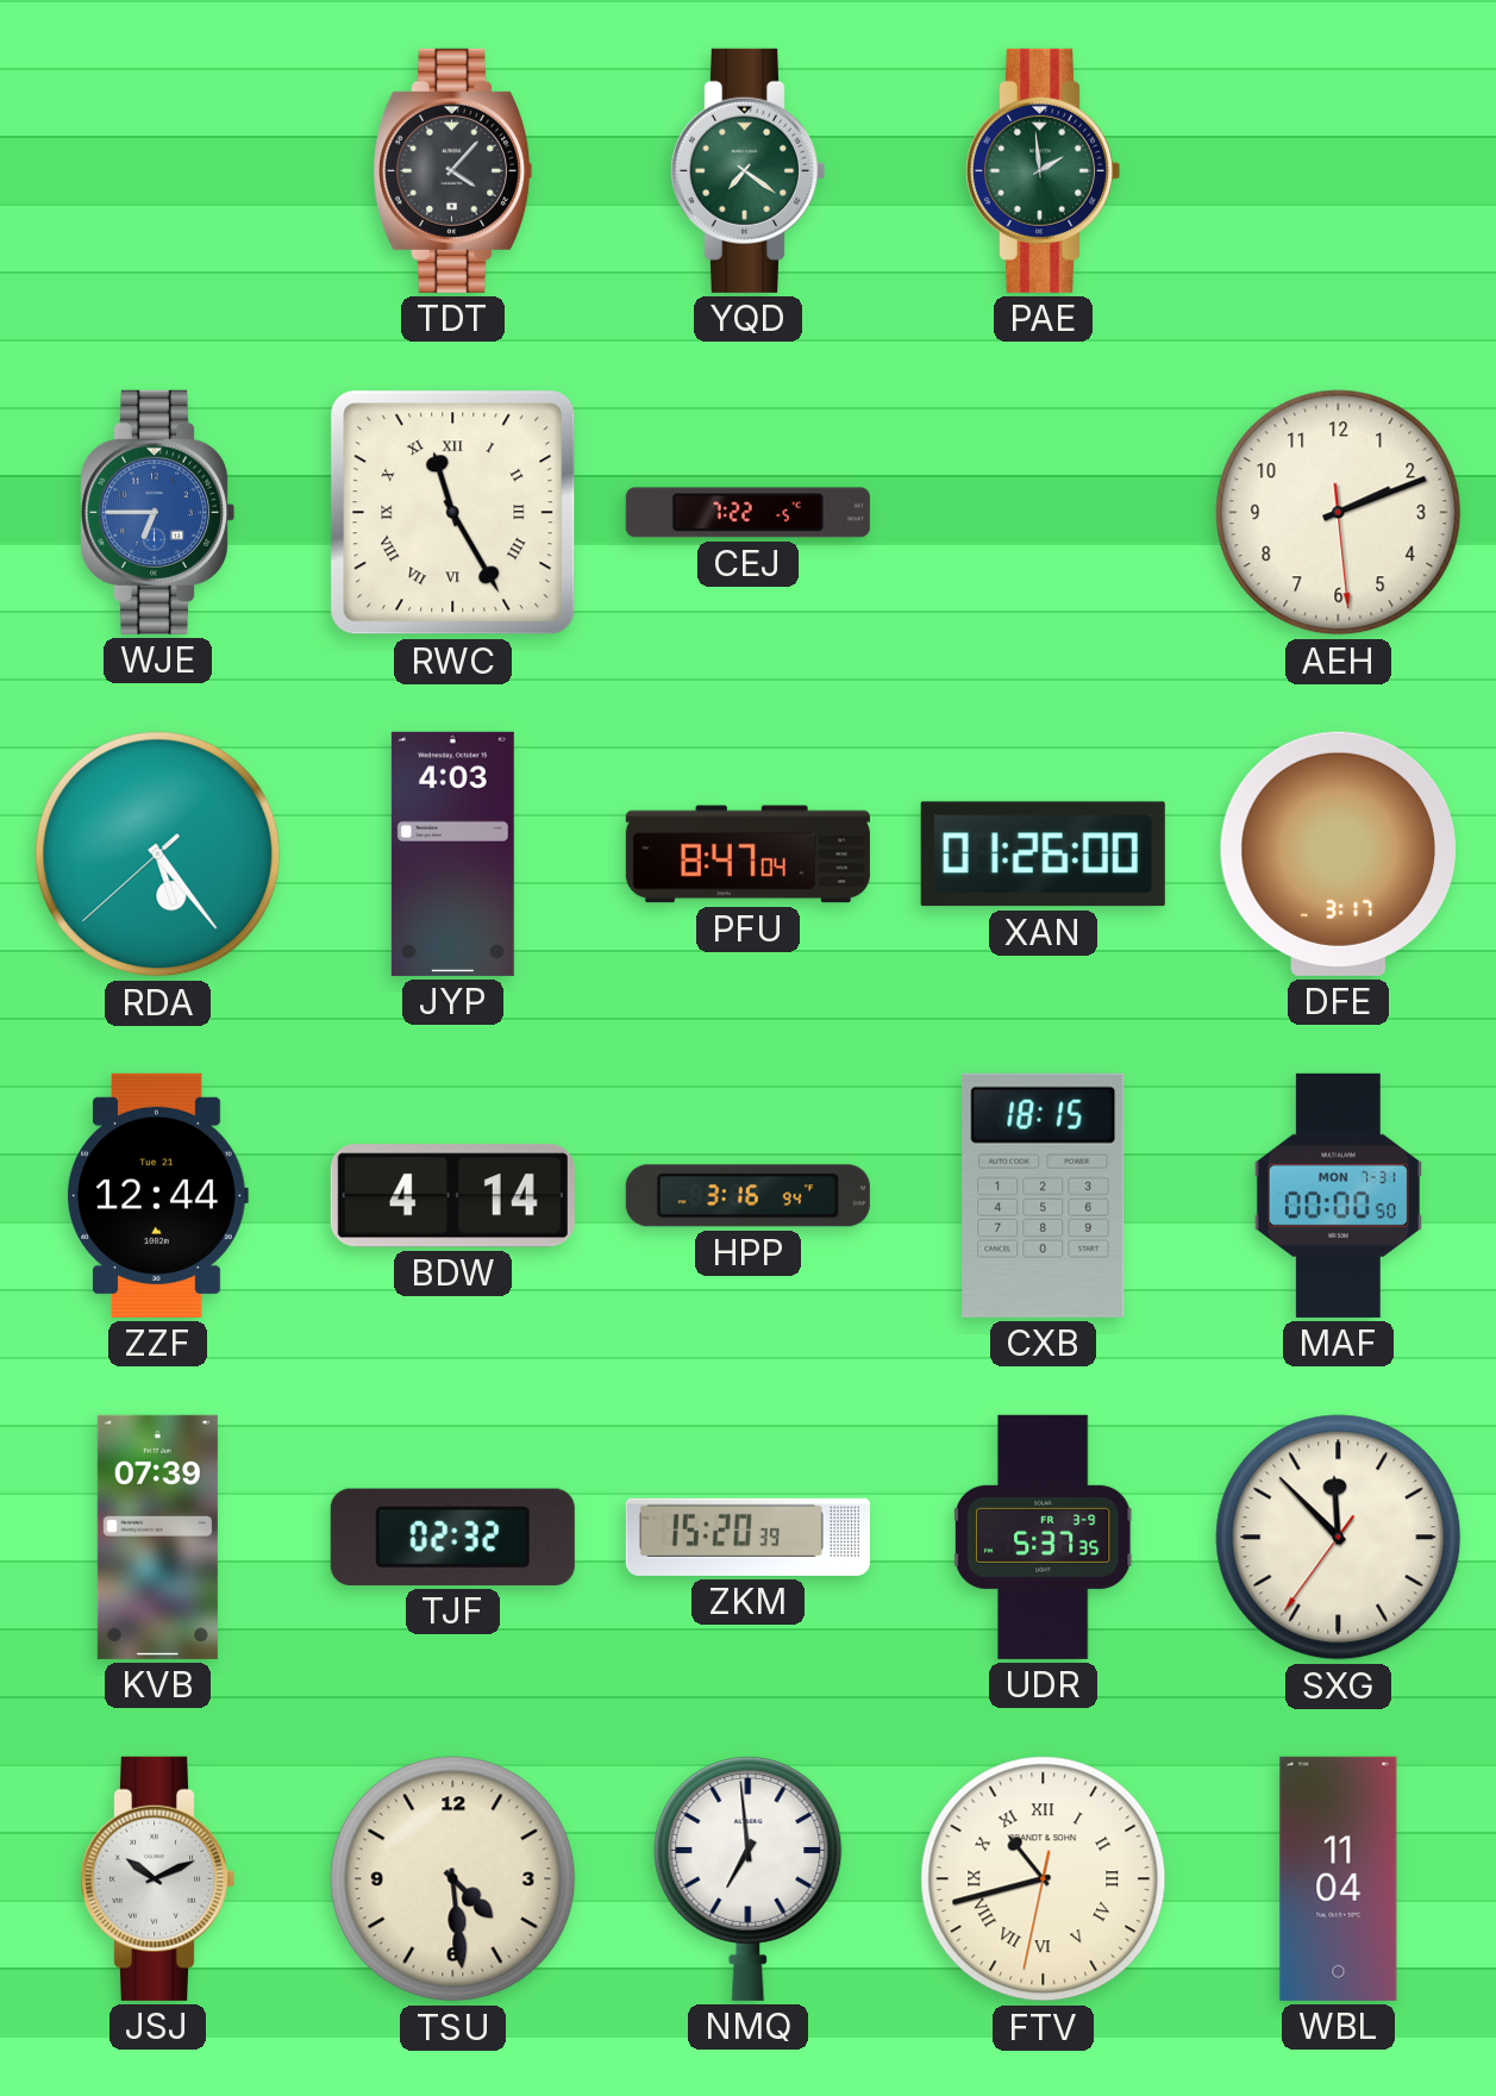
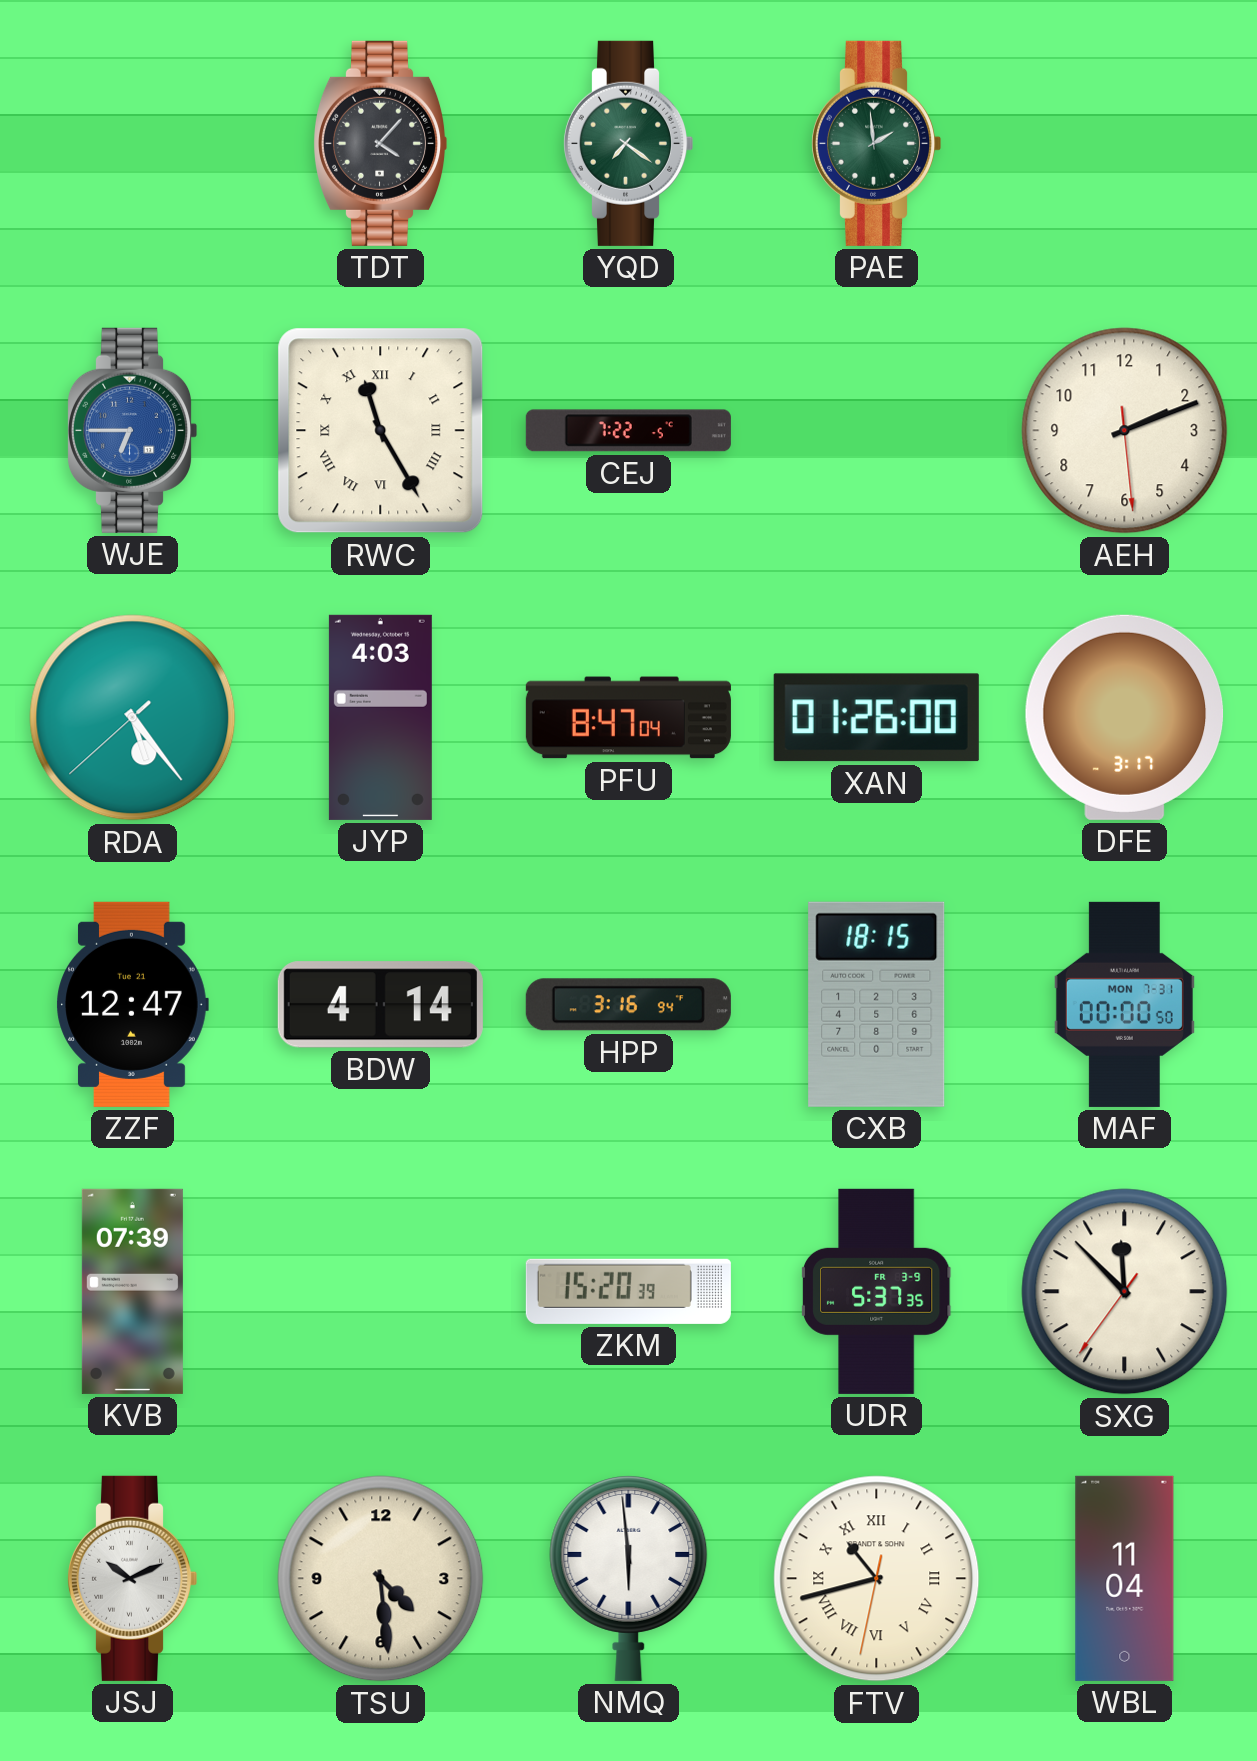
ZZF: 12:44 -> 12:47 (132, 1004)
TJF: 02:32 -> none (452, 1537)
NMQ: 6:59 -> 5:59 (629, 1578)
